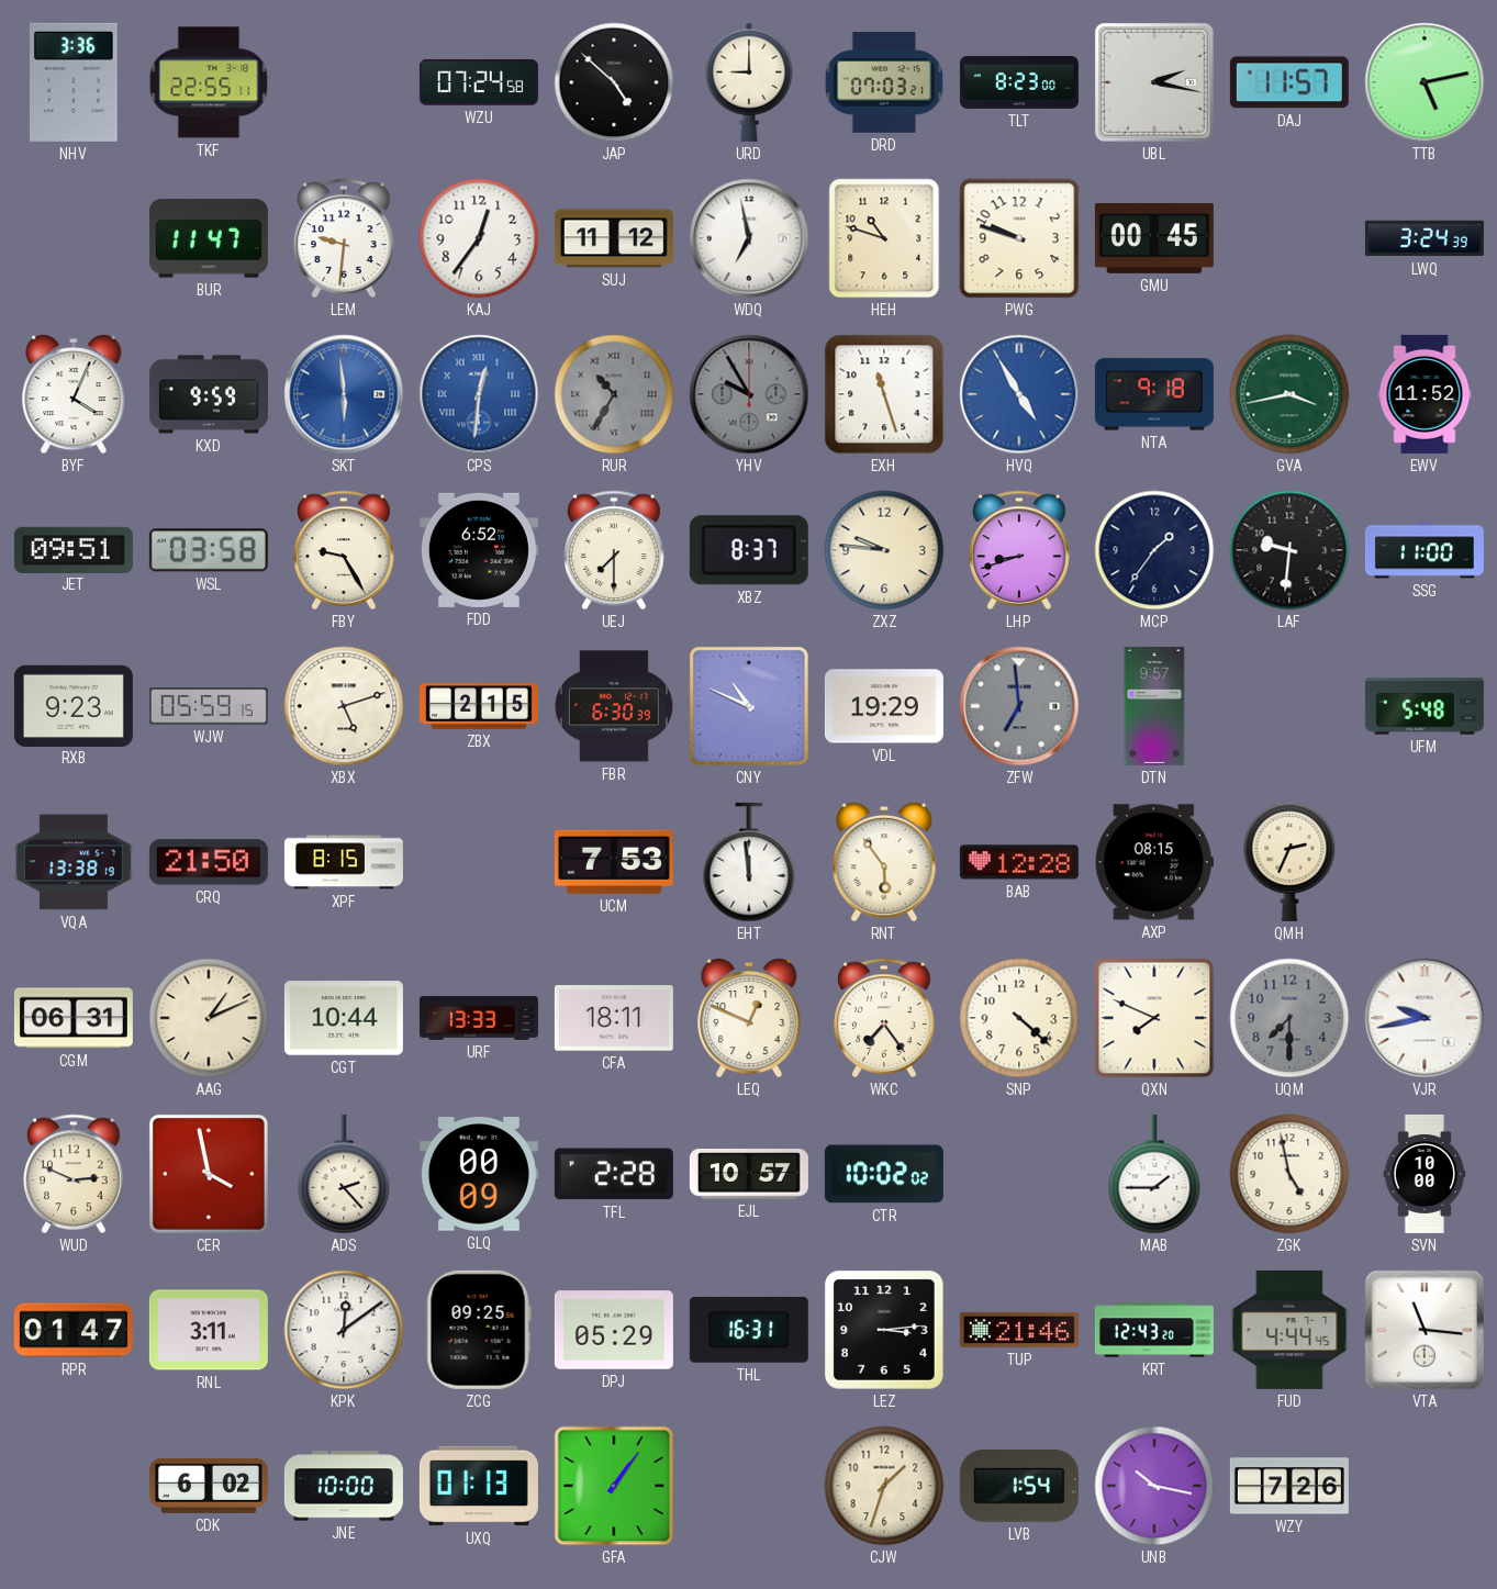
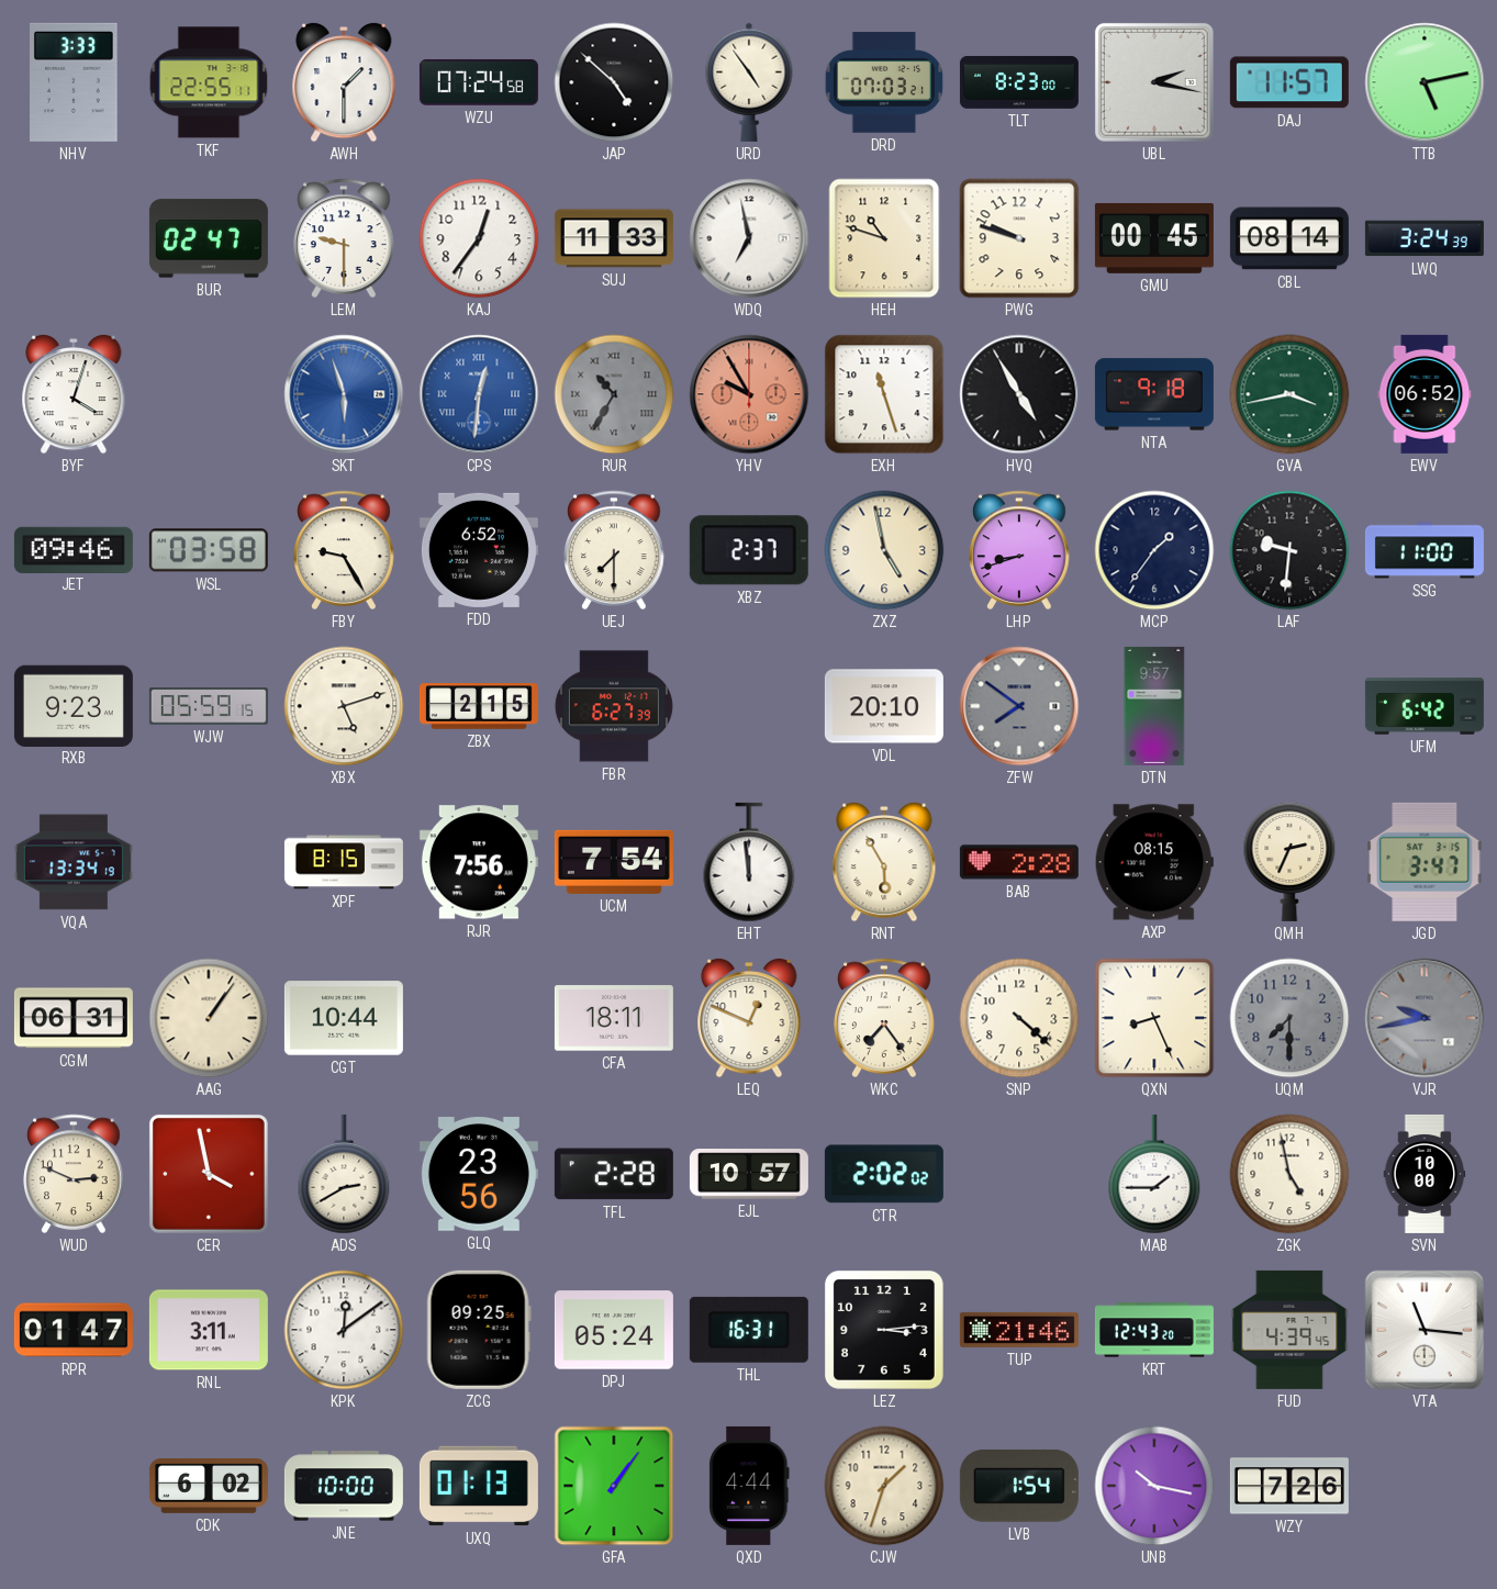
NHV: 3:36 -> 3:33 (75, 82)
AWH: none -> 1:30 (344, 82)
URD: 9:00 -> 4:54 (749, 82)
BUR: 11:47 -> 02:47 (209, 238)
LEM: 9:31 -> 9:30 (344, 238)
SUJ: 11:12 -> 11:33 (614, 238)
CBL: none -> 08:14 (1289, 238)
BYF: 4:04 -> 4:03 (74, 394)
KXD: 9:59 -> none (209, 394)
SKT: 5:59 -> 5:57 (344, 394)
YHV dial: grey -> salmon (749, 394)
HVQ dial: blue -> black (1019, 394)
EWV: 11:52 -> 06:52 (1425, 394)
JET: 09:51 -> 09:46 (74, 549)
XBZ: 8:37 -> 2:37 (749, 550)
ZXZ: 9:46 -> 4:58 (884, 550)
FBR: 6:30 -> 6:27 (614, 706)
CNY: 10:49 -> none (749, 706)
VDL: 19:29 -> 20:10 (884, 706)
ZFW: 6:59 -> 7:51 (1019, 706)
UFM: 5:48 -> 6:42 (1425, 706)
VQA: 13:38 -> 13:34 (74, 862)
CRQ: 21:50 -> none (209, 862)
RJR: none -> 7:56 (479, 862)
UCM: 7:53 -> 7:54 (614, 862)
RNT: 5:54 -> 5:55 (884, 862)
BAB: 12:28 -> 2:28 (1019, 862)
JGD: none -> 3:47 (1425, 862)
AAG: 1:11 -> 1:06 (209, 1018)
URF: 13:33 -> none (479, 1019)
QXN: 7:49 -> 8:26 (1154, 1018)
VJR dial: white -> grey (1425, 1018)
ADS: 2:23 -> 2:40 (344, 1174)
GLQ: 00:09 -> 23:56 (479, 1174)
CTR: 10:02 -> 2:02 (884, 1174)
DPJ: 05:29 -> 05:24 (614, 1330)
FUD: 4:44 -> 4:39 (1289, 1330)
QXD: none -> 4:44 (749, 1486)
